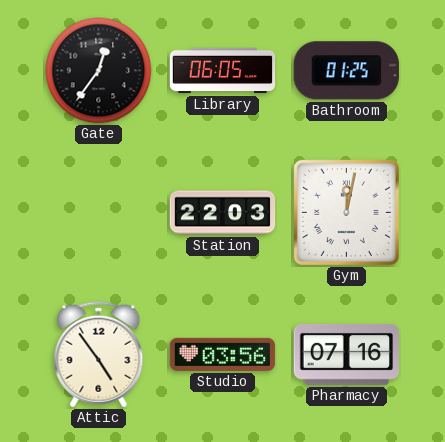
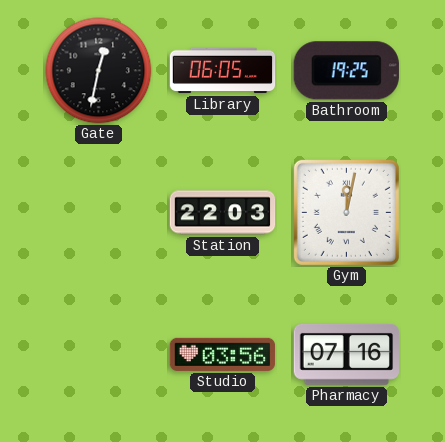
Gate: 12:36 -> 12:32 (99, 71)
Bathroom: 01:25 -> 19:25 (346, 71)
Attic: 4:54 -> none (99, 355)
